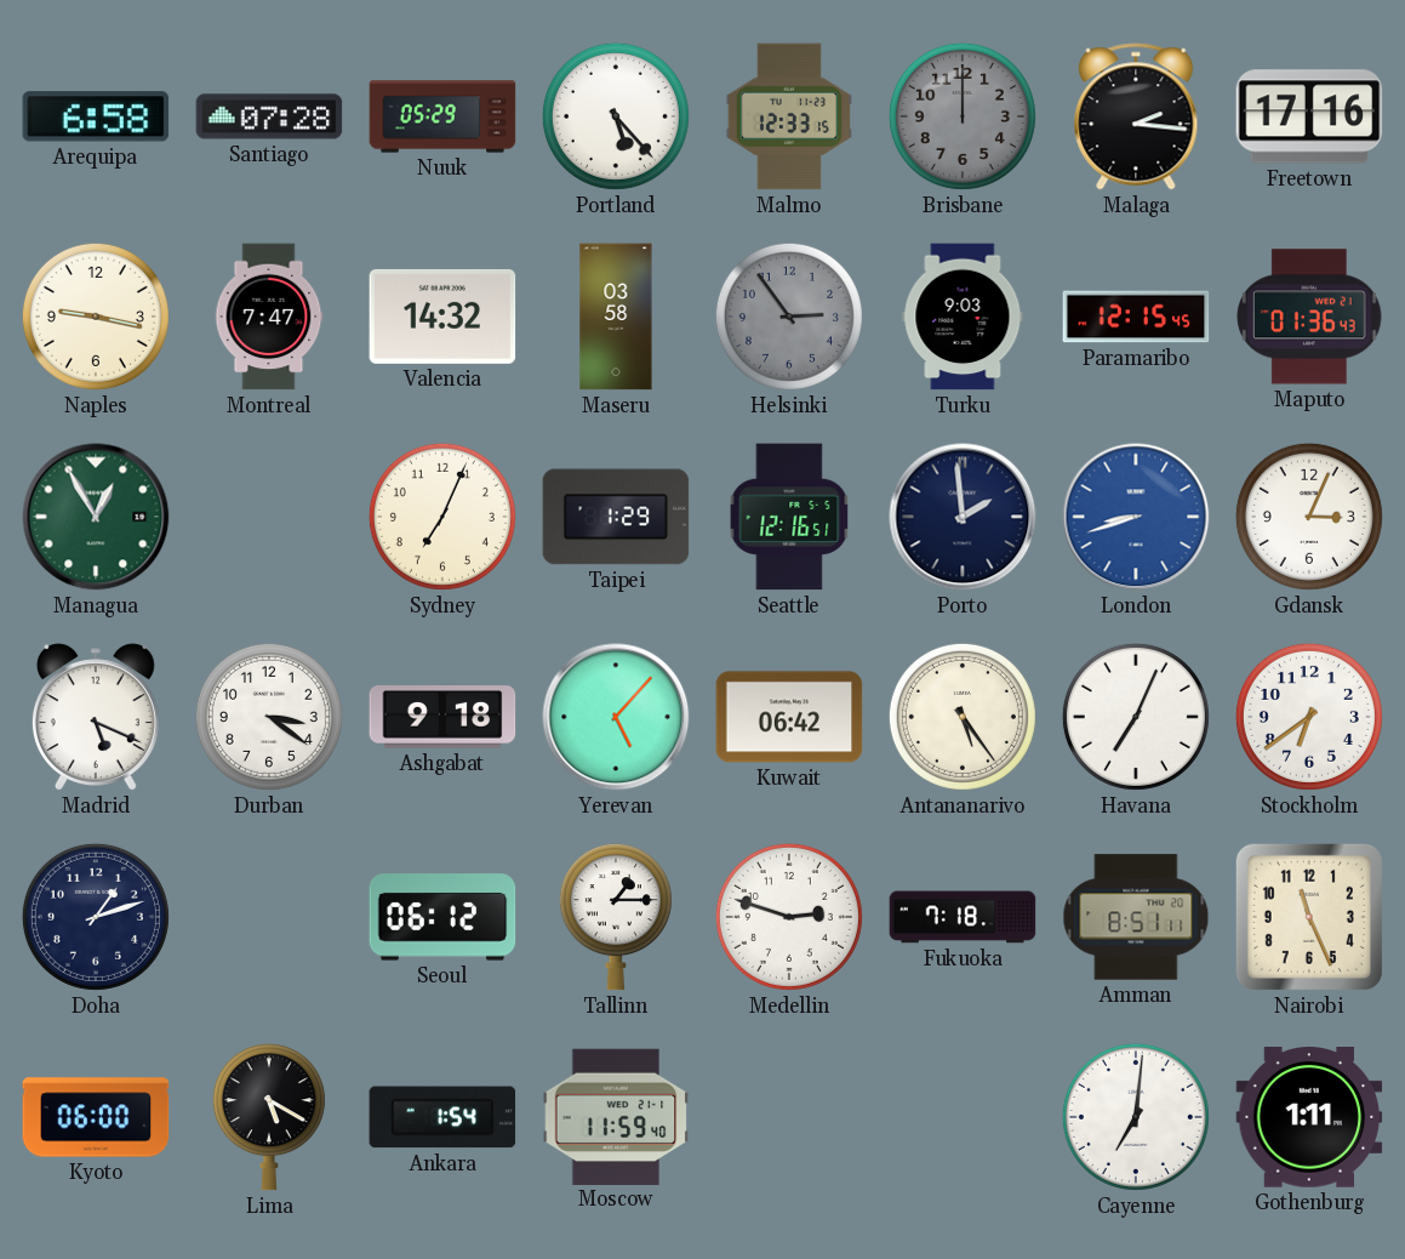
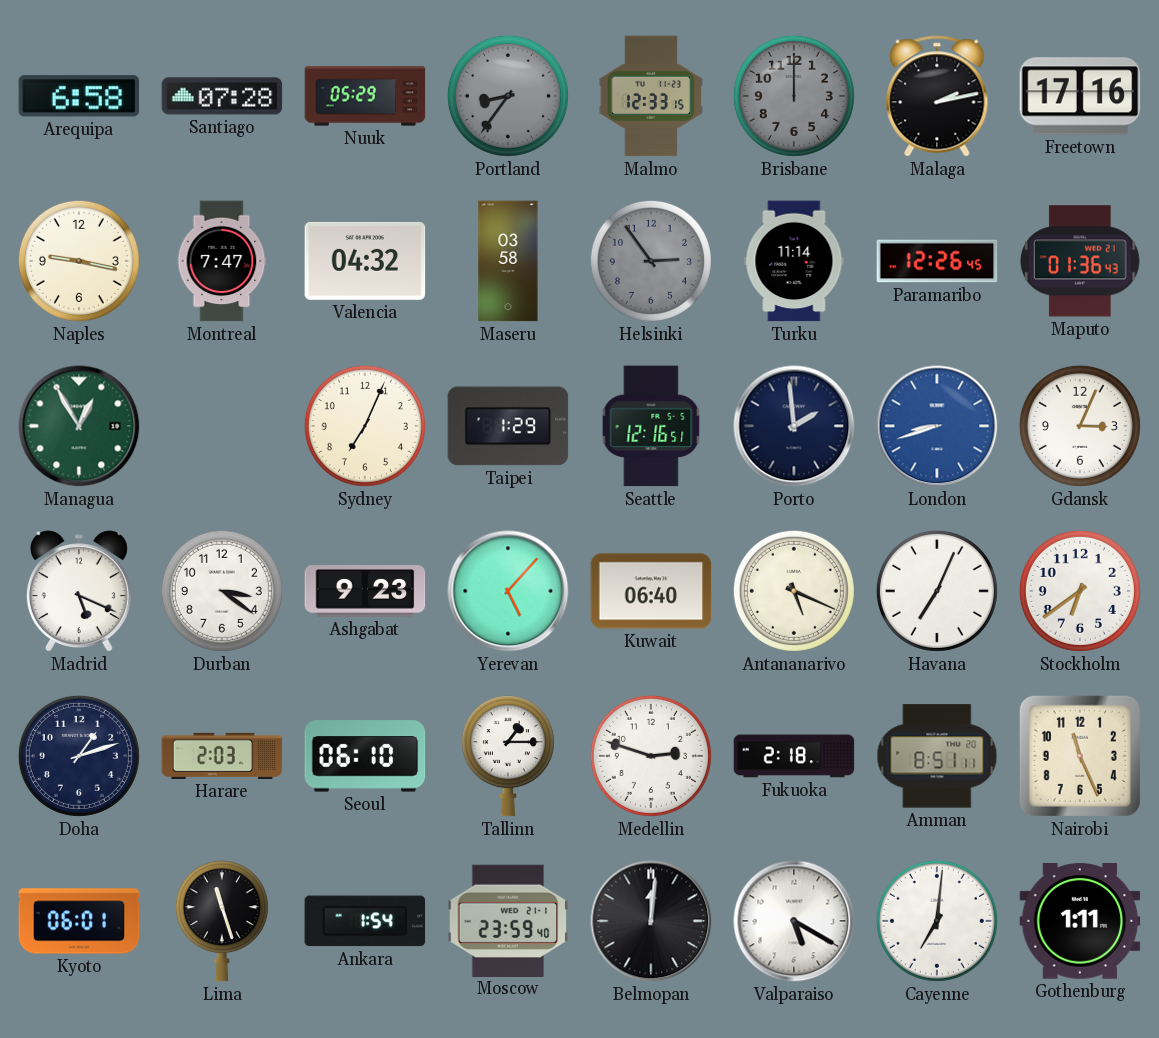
Portland: 5:23 -> 8:36 (508, 96)
Portland dial: white -> grey (508, 96)
Malaga: 2:16 -> 2:13 (937, 96)
Valencia: 14:32 -> 04:32 (365, 261)
Turku: 9:03 -> 11:14 (794, 261)
Paramaribo: 12:15 -> 12:26 (937, 261)
Ashgabat: 9:18 -> 9:23 (365, 591)
Kuwait: 06:42 -> 06:40 (651, 591)
Antananarivo: 5:24 -> 5:19 (794, 591)
Harare: none -> 2:03 (222, 756)
Seoul: 06:12 -> 06:10 (365, 756)
Fukuoka: 7:18 -> 2:18 (794, 756)
Kyoto: 06:00 -> 06:01 (79, 921)
Lima: 5:20 -> 11:27 (222, 921)
Moscow: 11:59 -> 23:59 (508, 920)
Belmopan: none -> 12:01 (651, 921)
Valparaiso: none -> 5:20 (794, 921)
